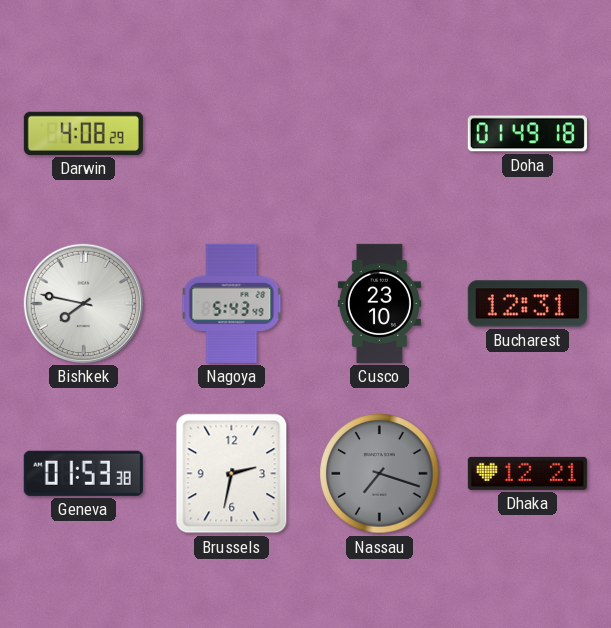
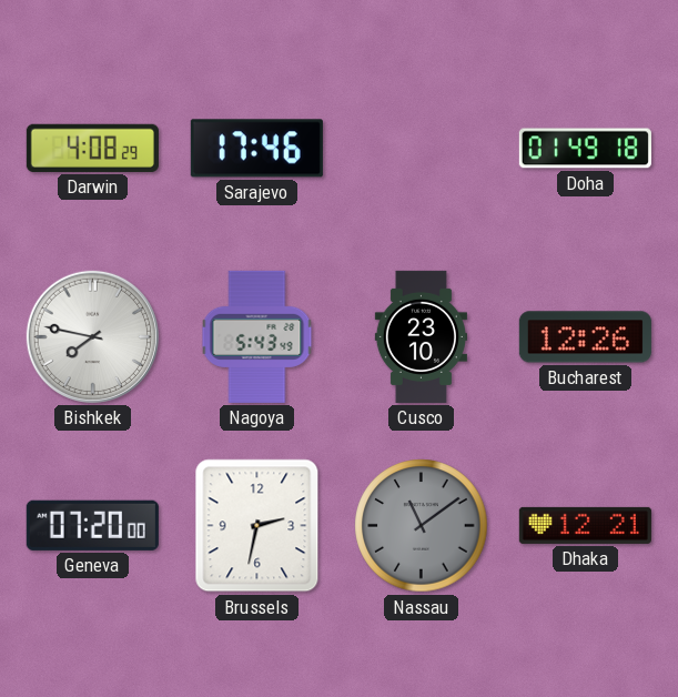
Sarajevo: none -> 17:46 (256, 149)
Bucharest: 12:31 -> 12:26 (585, 337)
Geneva: 01:53 -> 07:20 (92, 525)
Nassau: 7:18 -> 11:09 (422, 526)
